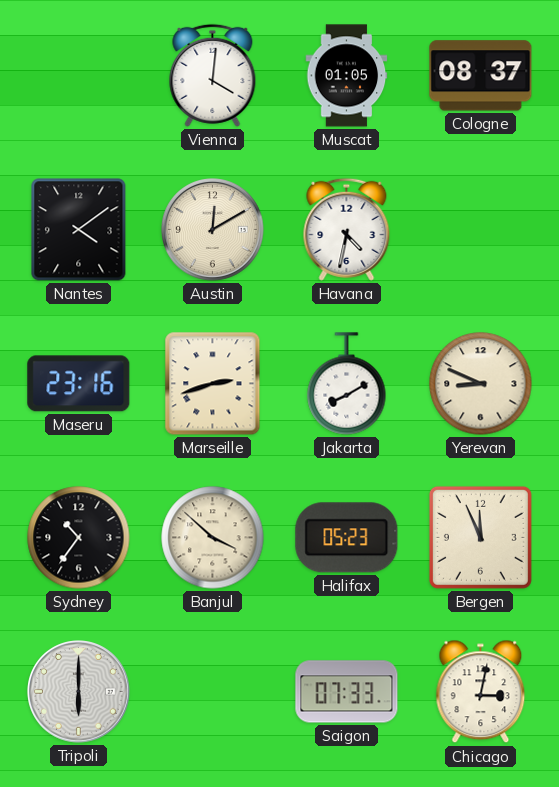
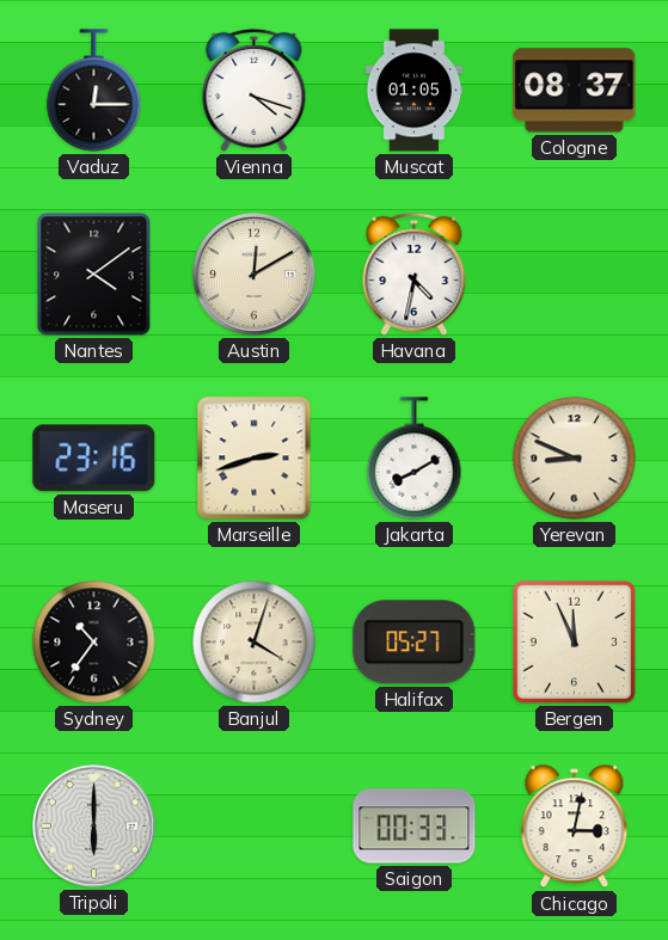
Vaduz: none -> 12:15 (94, 91)
Vienna: 4:01 -> 4:18 (255, 90)
Banjul: 3:52 -> 4:03 (255, 643)
Halifax: 05:23 -> 05:27 (415, 643)
Saigon: 07:33 -> 00:33 (415, 827)
